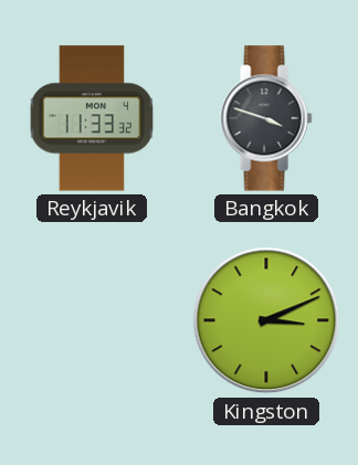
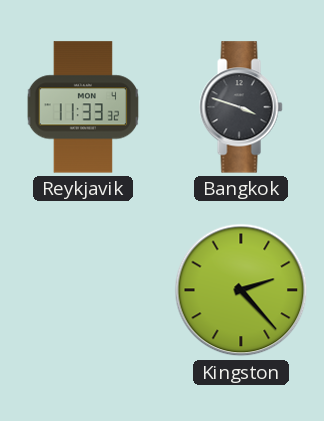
Kingston: 3:11 -> 2:23 (241, 290)
